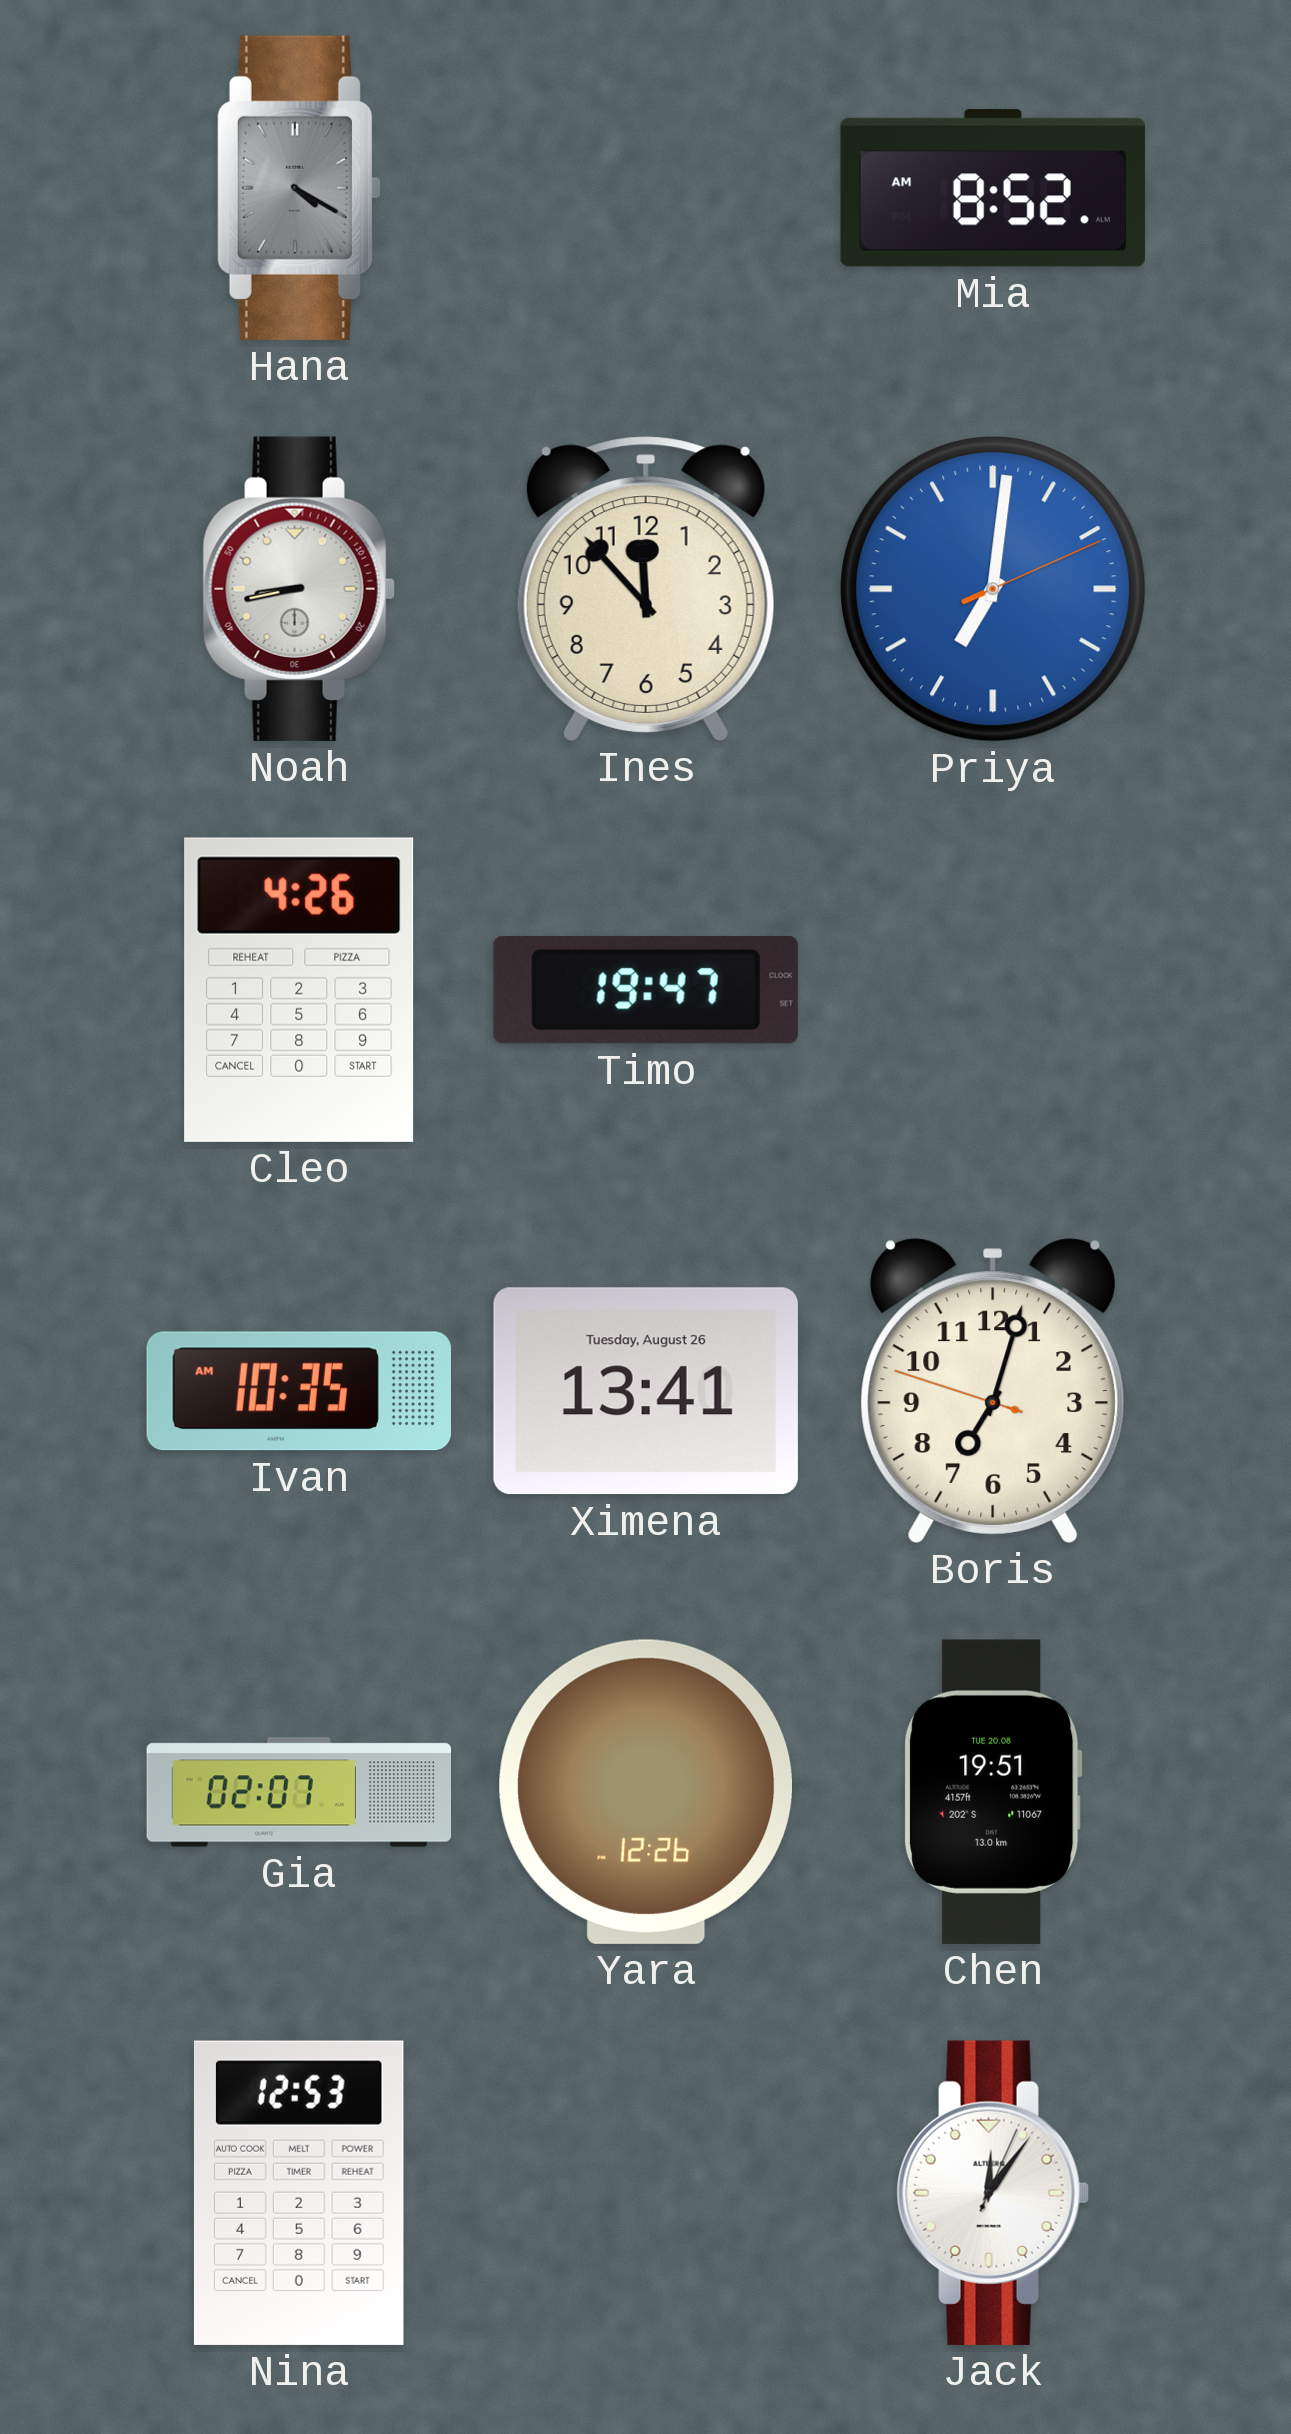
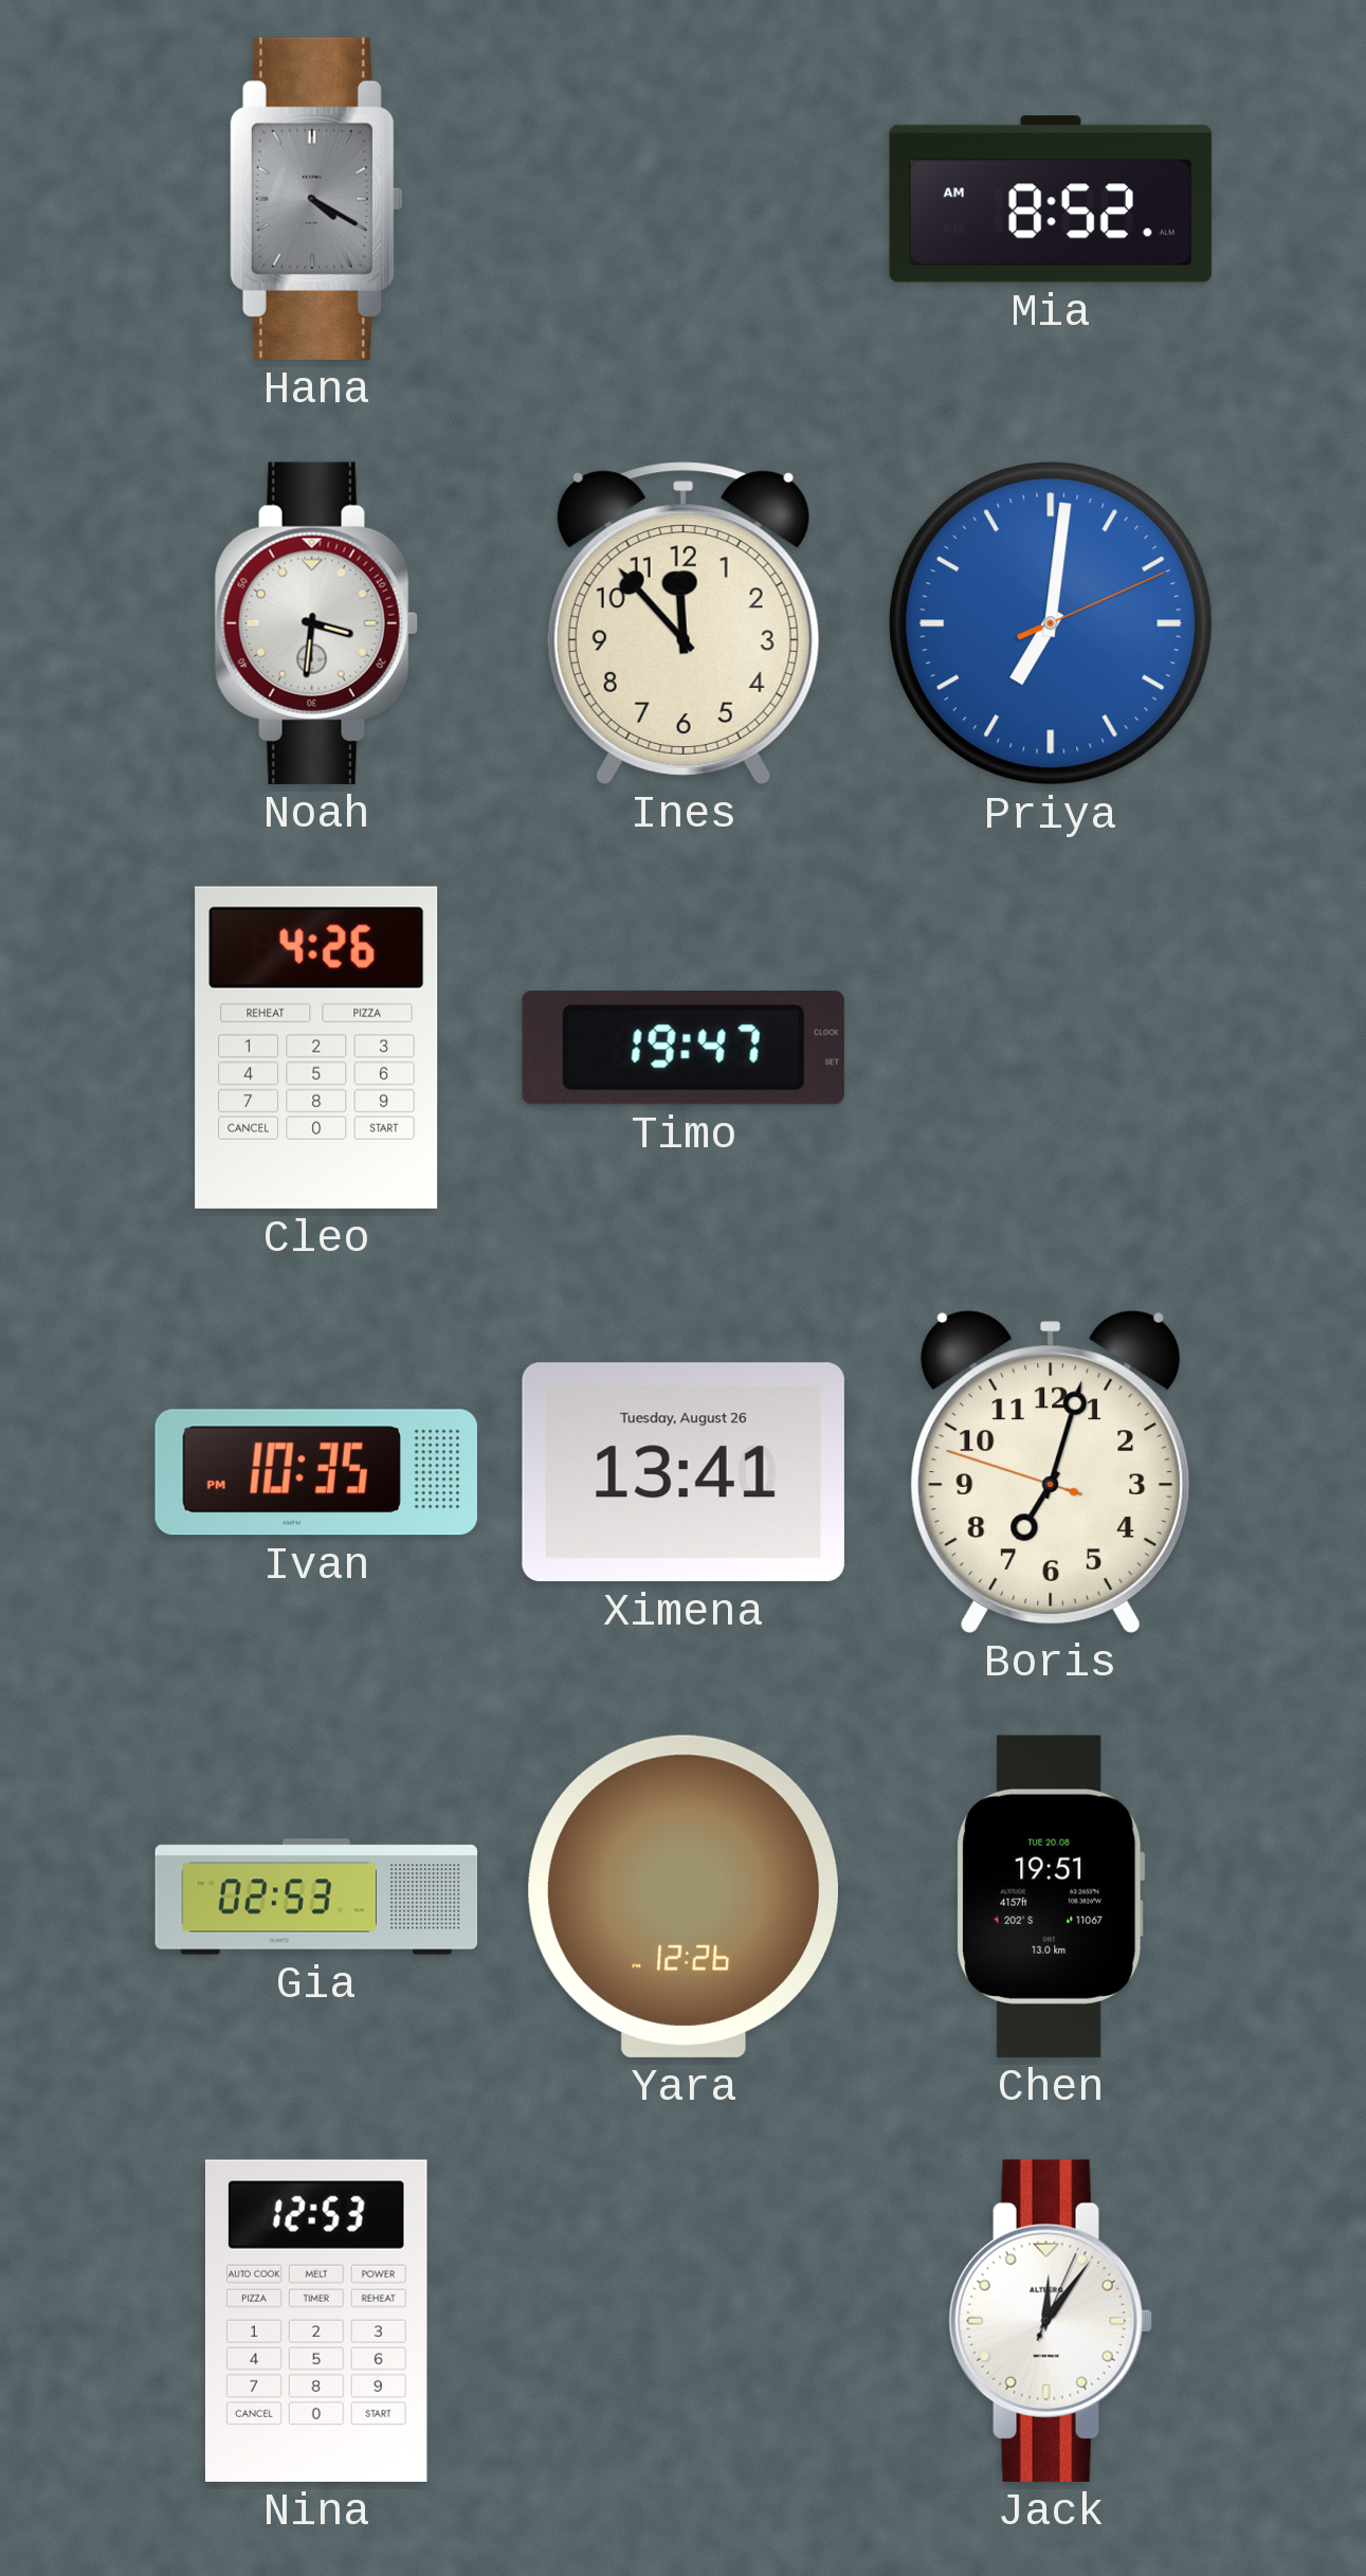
Noah: 8:43 -> 3:31 (316, 623)
Ivan: 10:35 AM -> 10:35 PM (316, 1472)
Gia: 02:07 -> 02:53 (316, 1897)
